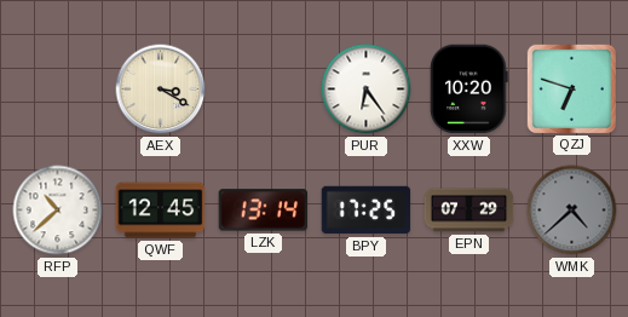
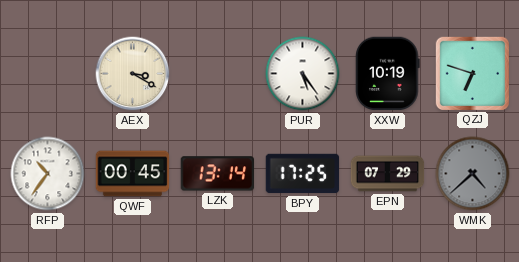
PUR: 6:24 -> 5:24 (303, 74)
XXW: 10:20 -> 10:19 (388, 74)
RFP: 10:38 -> 10:36 (48, 174)
QWF: 12:45 -> 00:45 (133, 174)
